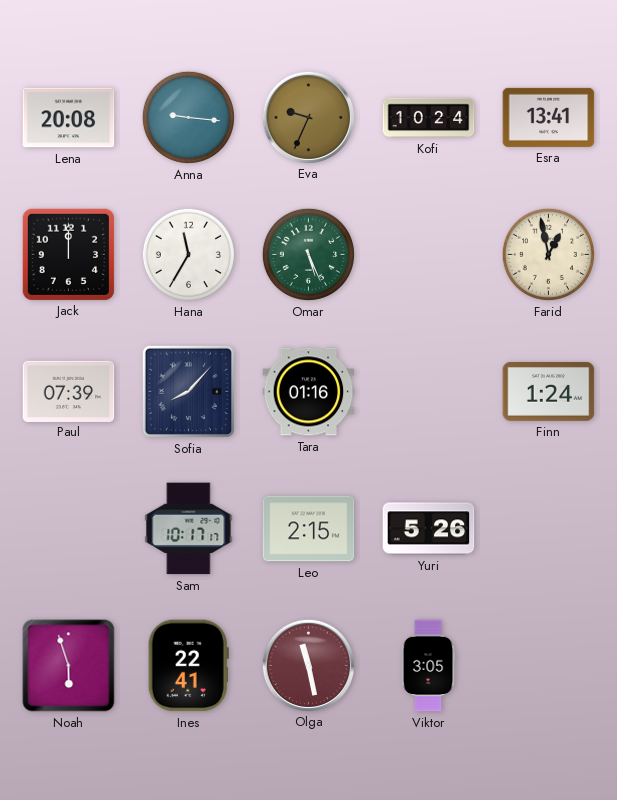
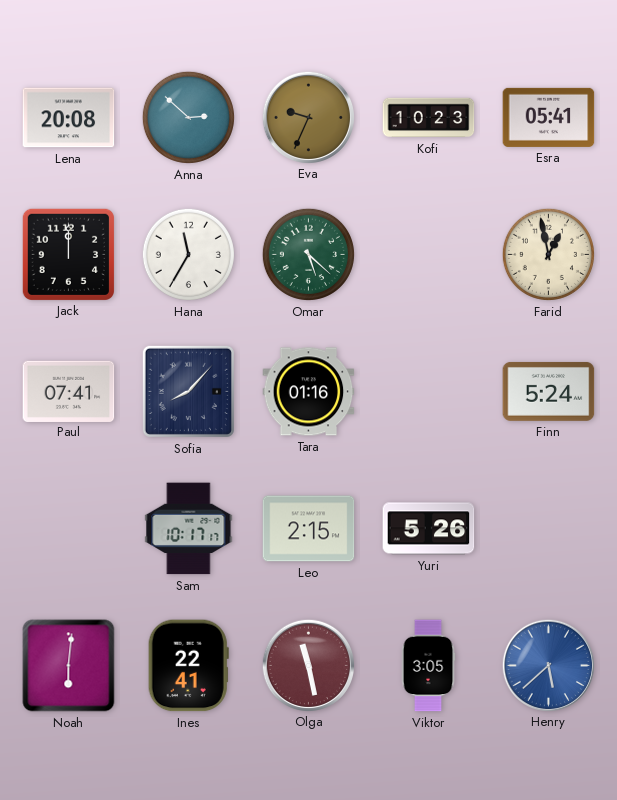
Anna: 9:16 -> 2:52 (188, 117)
Kofi: 10:24 -> 10:23 (429, 118)
Esra: 13:41 -> 05:41 (549, 117)
Omar: 5:26 -> 5:22 (308, 254)
Paul: 07:39 -> 07:41 (69, 391)
Finn: 1:24 -> 5:24 (549, 391)
Noah: 5:57 -> 6:01 (69, 666)
Henry: none -> 5:38 (548, 665)
